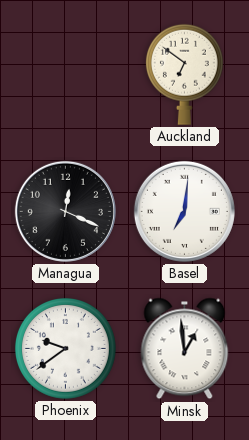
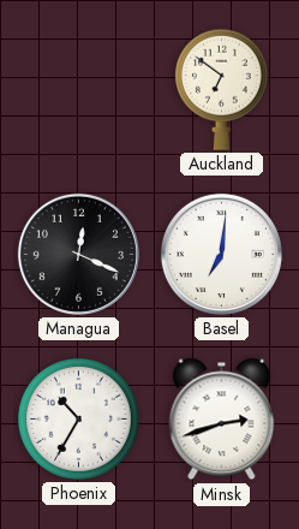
Phoenix: 9:39 -> 10:35 (78, 418)
Minsk: 12:59 -> 2:42 (222, 420)
